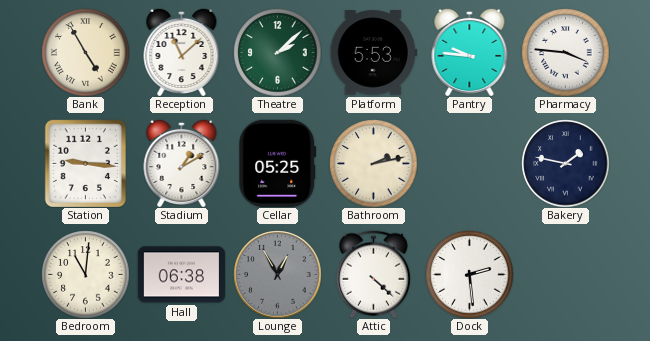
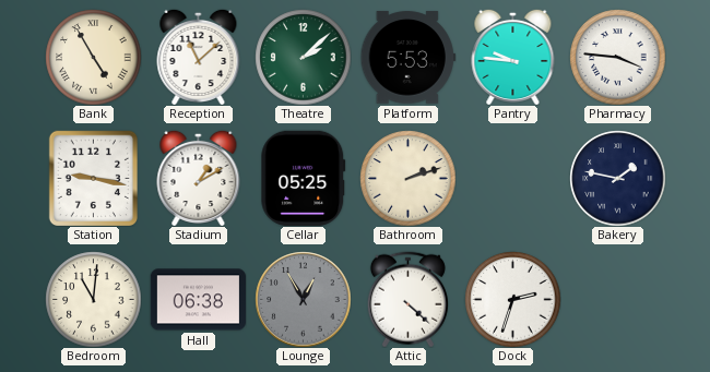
Station: 9:16 -> 9:17 (93, 178)
Bathroom: 2:13 -> 2:12 (407, 178)
Dock: 2:29 -> 2:33 (512, 299)
